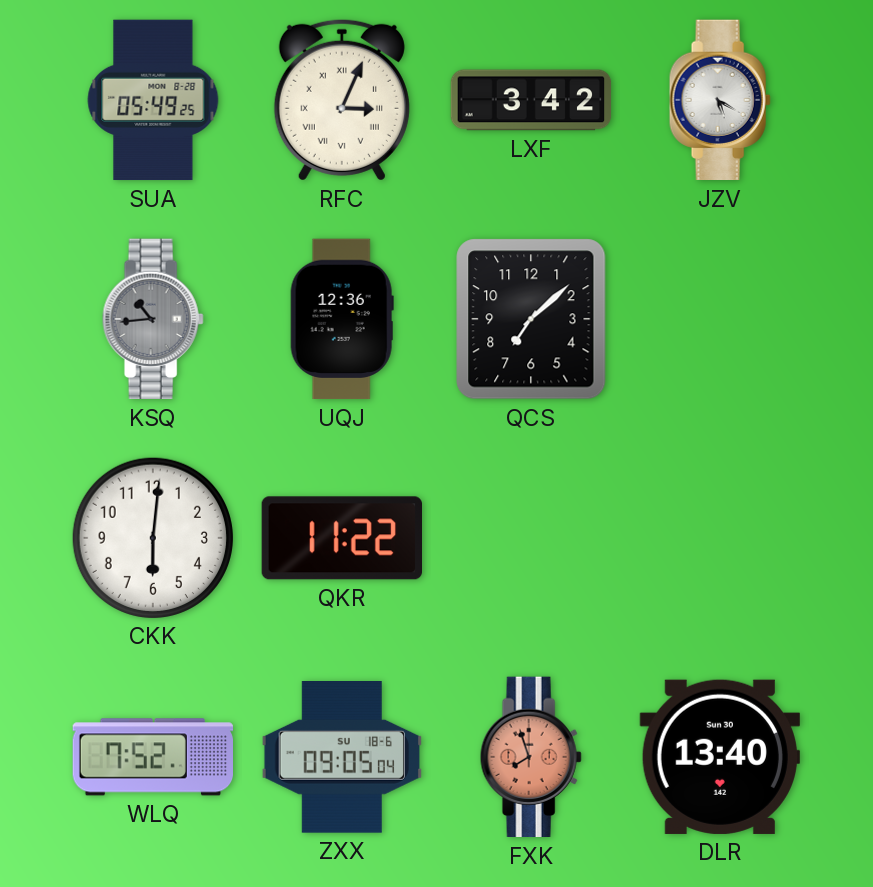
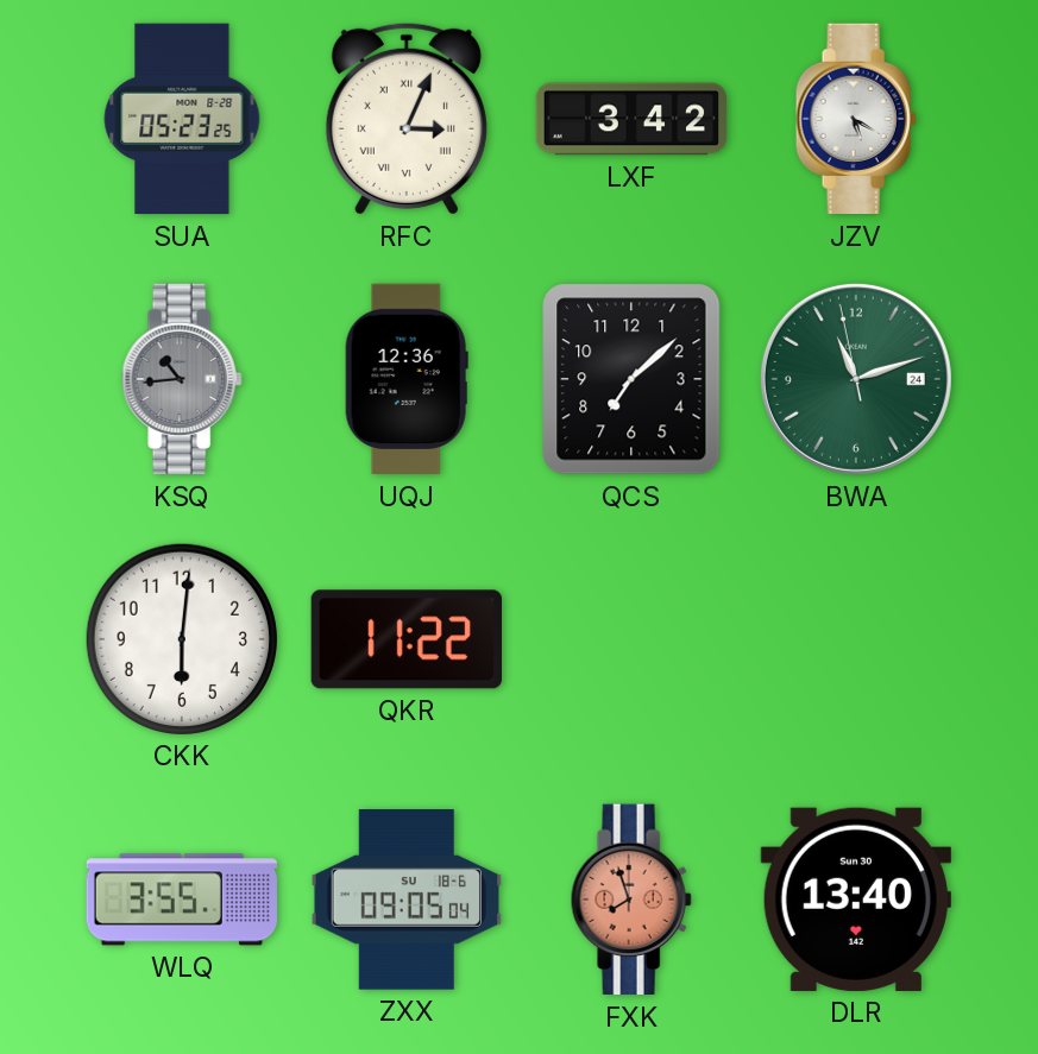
SUA: 05:49 -> 05:23 (182, 119)
BWA: none -> 11:11 (856, 379)
WLQ: 7:52 -> 3:55 (181, 900)
